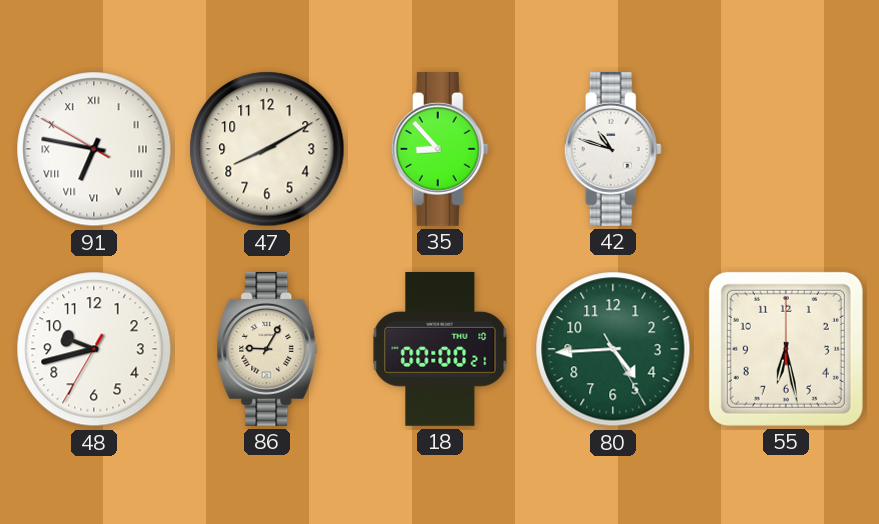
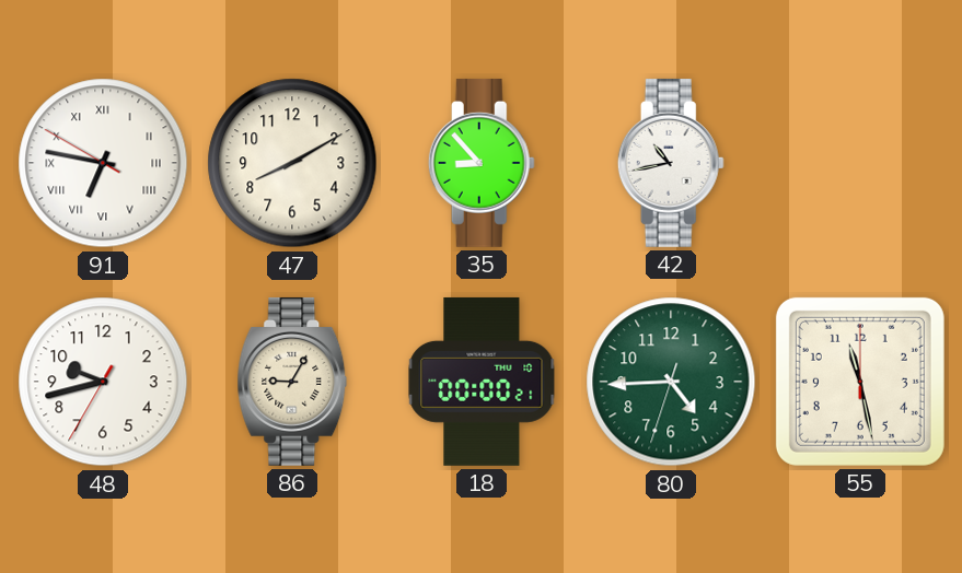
42: 10:48 -> 10:43 (671, 163)
80: 4:44:25 -> 4:44:33 (671, 382)
55: 6:28 -> 11:28 (860, 382)
